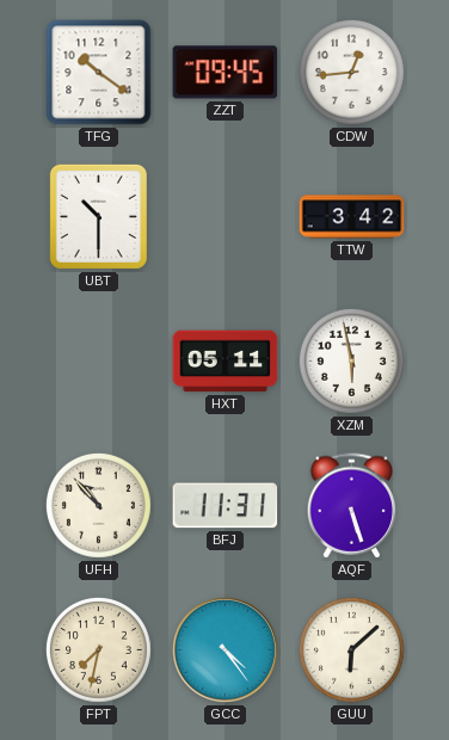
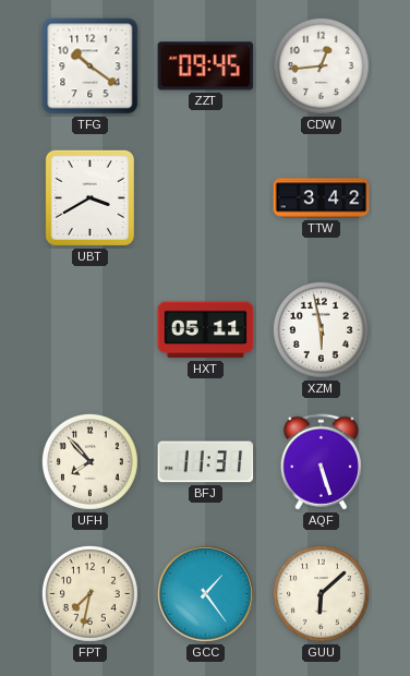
UBT: 10:30 -> 3:40 (89, 197)
UFH: 10:53 -> 7:53 (89, 461)
GCC: 4:24 -> 1:24 (205, 593)
